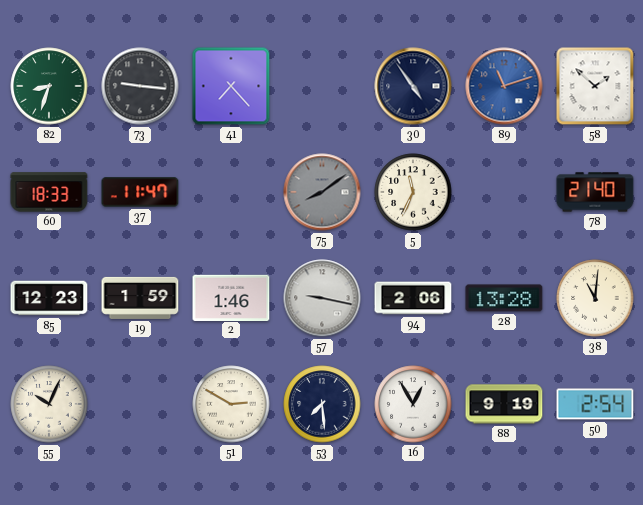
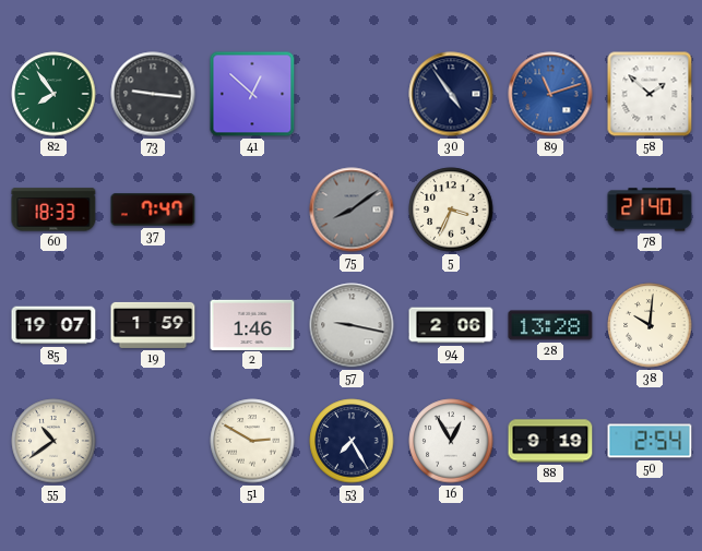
82: 8:33 -> 7:54 (53, 94)
41: 7:23 -> 12:52 (252, 94)
37: 11:47 -> 7:47 (153, 209)
5: 11:34 -> 3:34 (451, 209)
85: 12:23 -> 19:07 (53, 325)
38: 11:01 -> 10:01 (650, 325)
55: 10:04 -> 10:39 (53, 441)
53: 7:29 -> 7:25 (352, 441)
